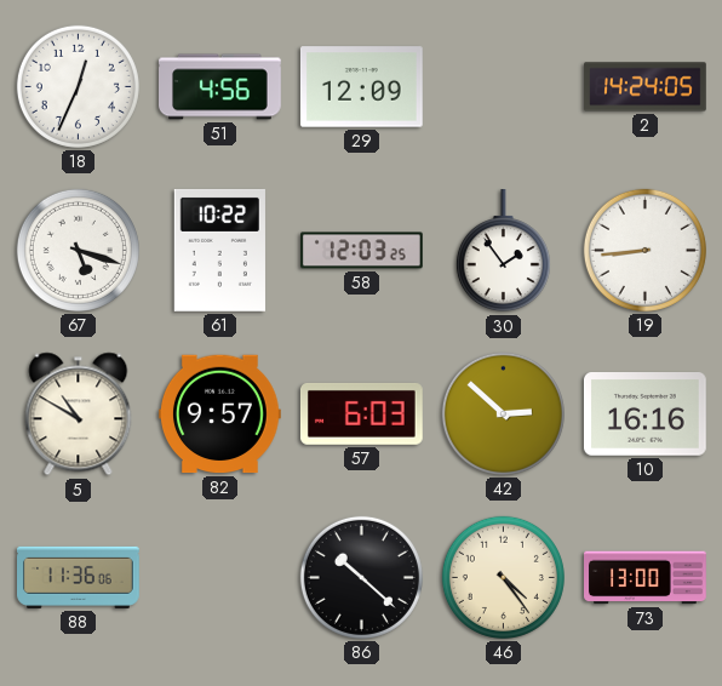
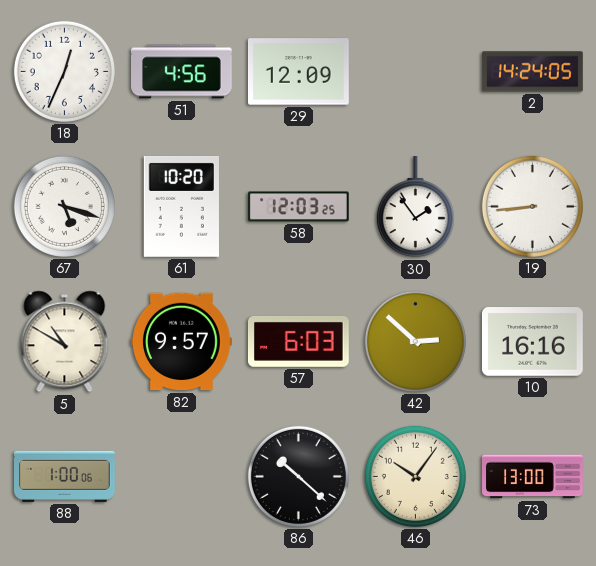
61: 10:22 -> 10:20 (181, 206)
88: 11:36 -> 1:00 (65, 476)
46: 4:24 -> 10:06 (415, 476)
